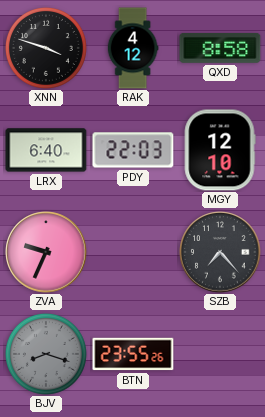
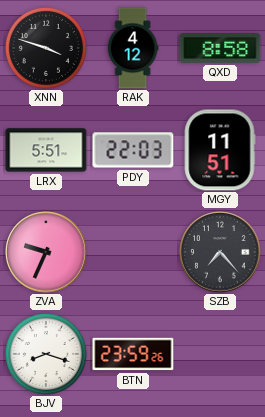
LRX: 6:40 -> 5:51 (46, 150)
MGY: 12:10 -> 11:51 (220, 150)
BJV dial: grey -> white (46, 354)
BTN: 23:55 -> 23:59 (133, 354)
